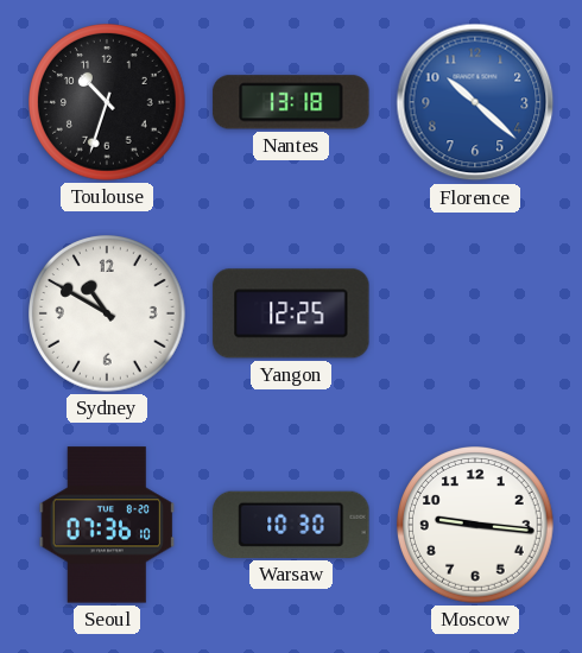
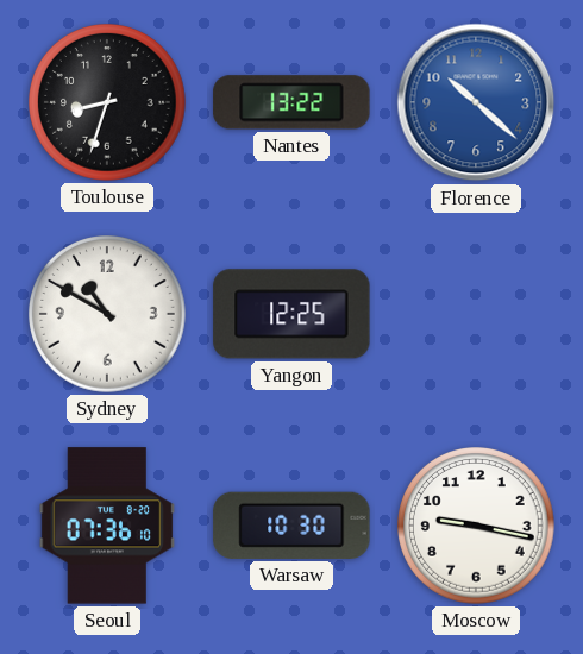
Toulouse: 10:33 -> 8:33 (107, 102)
Nantes: 13:18 -> 13:22 (291, 102)
Moscow: 9:16 -> 9:17 (476, 526)
